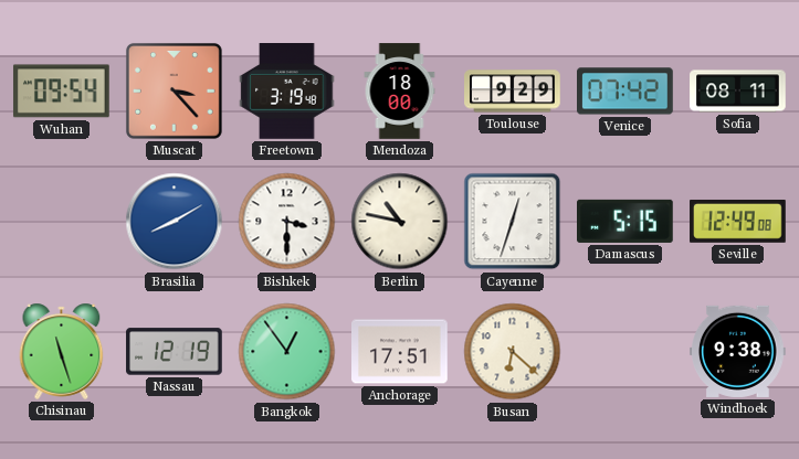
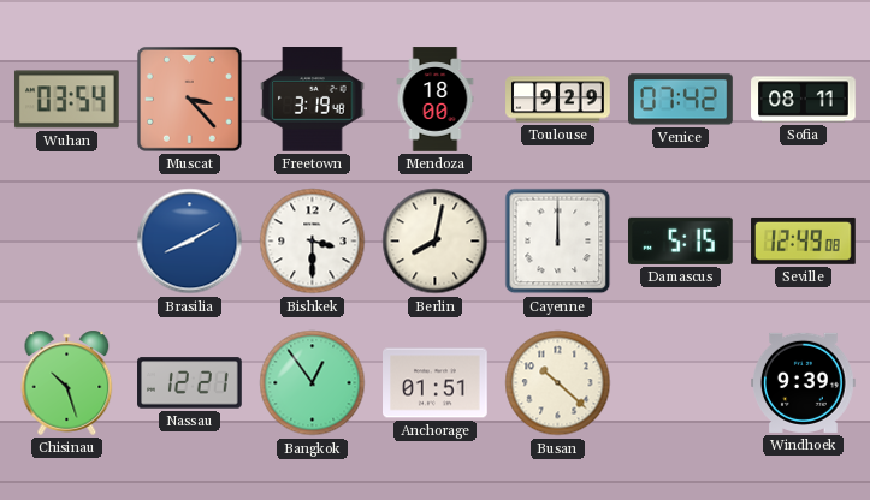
Wuhan: 09:54 -> 03:54 (67, 100)
Berlin: 10:47 -> 8:02 (436, 242)
Cayenne: 12:33 -> 12:00 (558, 242)
Chisinau: 11:27 -> 10:27 (67, 382)
Nassau: 12:19 -> 12:21 (190, 383)
Anchorage: 17:51 -> 01:51 (436, 383)
Busan: 6:22 -> 10:22 (558, 383)
Windhoek: 9:38 -> 9:39 (804, 382)
